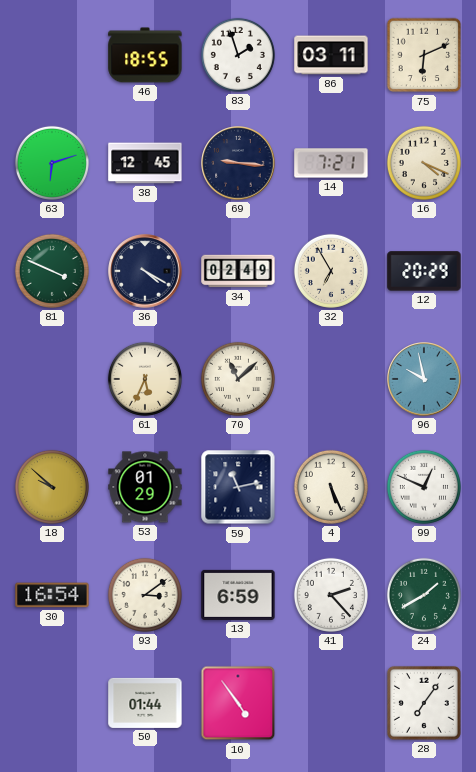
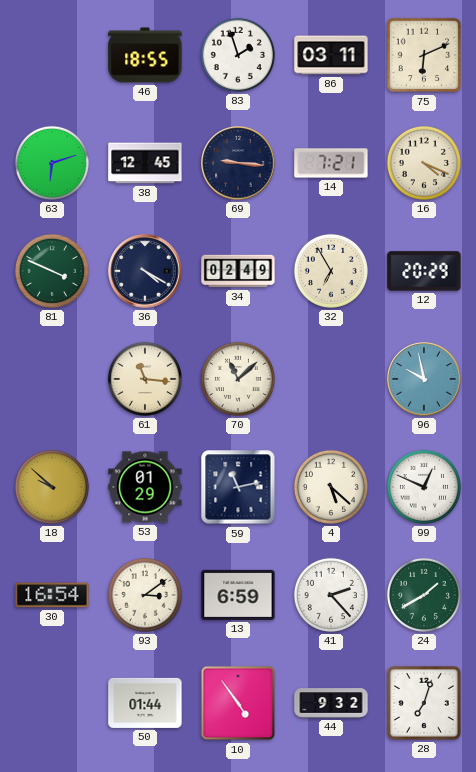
61: 5:34 -> 11:16 (145, 379)
4: 5:26 -> 5:22 (331, 487)
44: none -> 9:32 (331, 703)
28: 7:06 -> 7:03 (424, 703)
